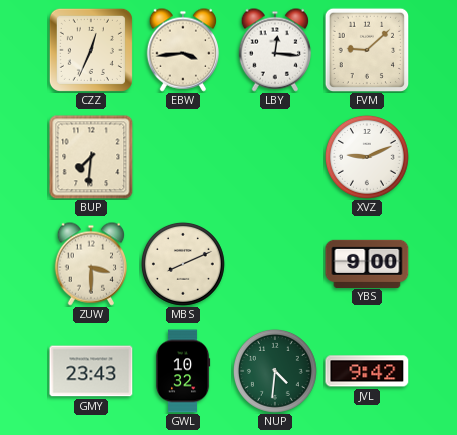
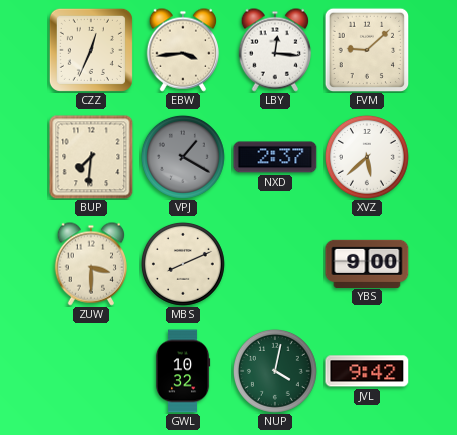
VPJ: none -> 1:20 (183, 157)
NXD: none -> 2:37 (275, 157)
XVZ: 9:11 -> 5:38 (367, 157)
GMY: 23:43 -> none (91, 371)
NUP: 4:31 -> 4:02 (275, 371)
